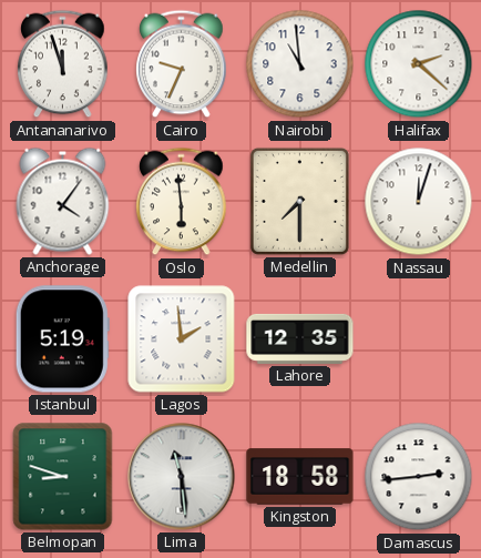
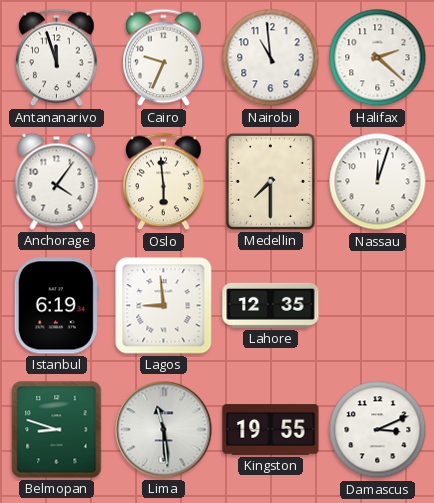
Istanbul: 5:19 -> 6:19 (56, 306)
Lagos: 1:59 -> 8:59 (164, 306)
Kingston: 18:58 -> 19:55 (271, 430)
Damascus: 2:44 -> 3:11 (378, 430)
